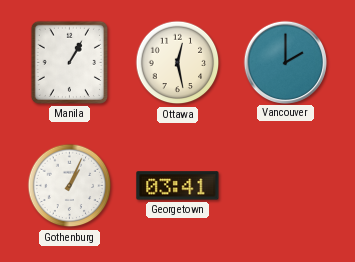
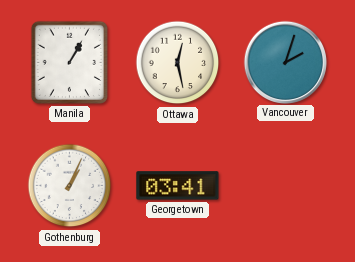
Vancouver: 2:00 -> 2:03 (285, 62)
